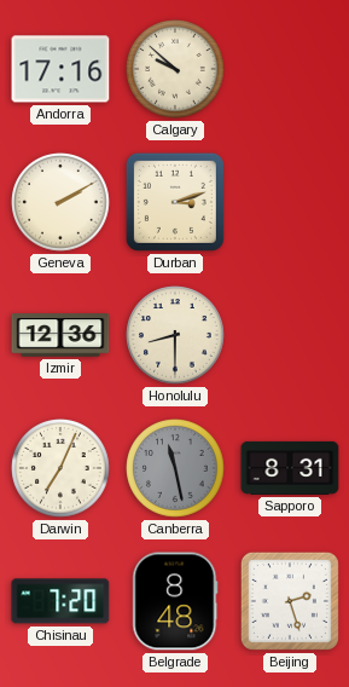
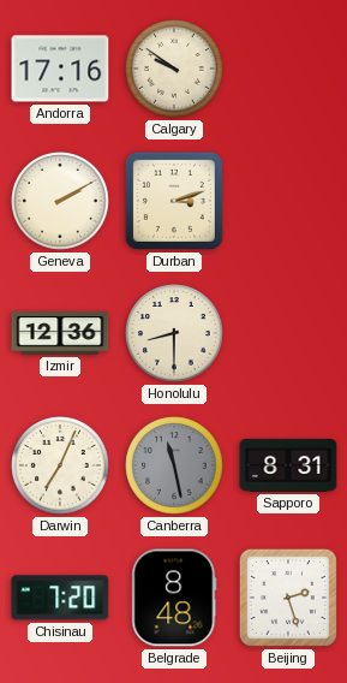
Calgary: 9:52 -> 9:51 (174, 69)
